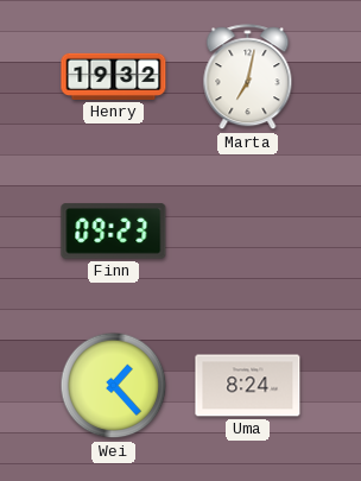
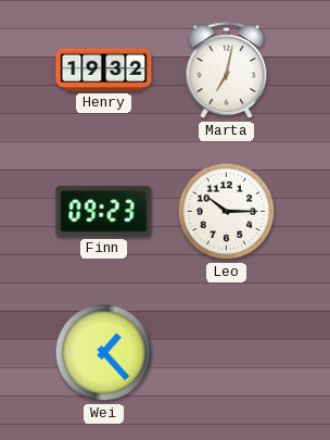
Leo: none -> 10:15 (227, 212)
Uma: 8:24 -> none (248, 386)
